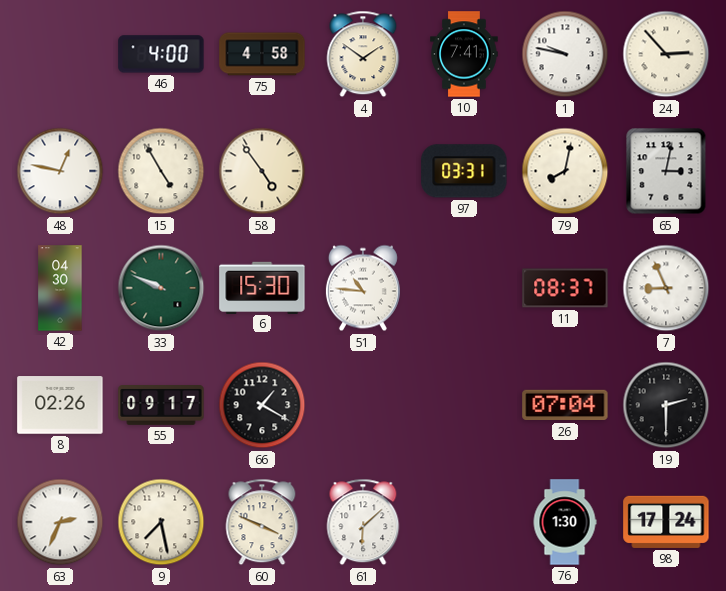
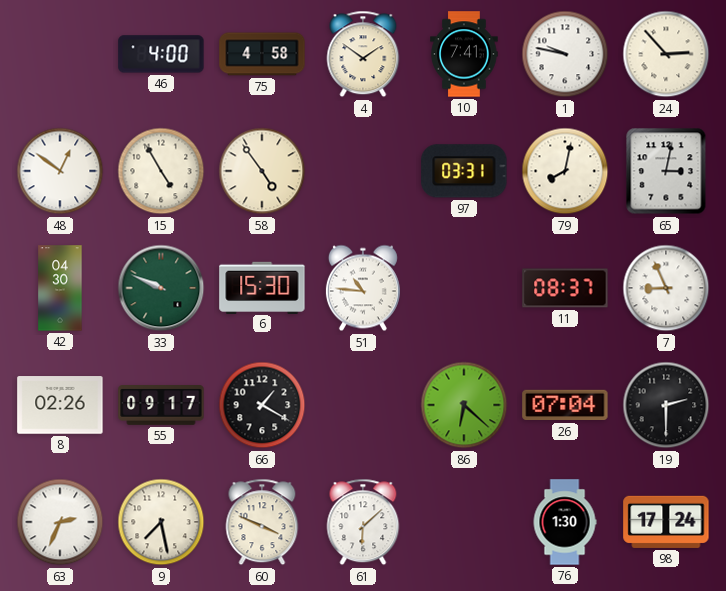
48: 12:47 -> 12:51 (60, 171)
86: none -> 6:22 (464, 405)
